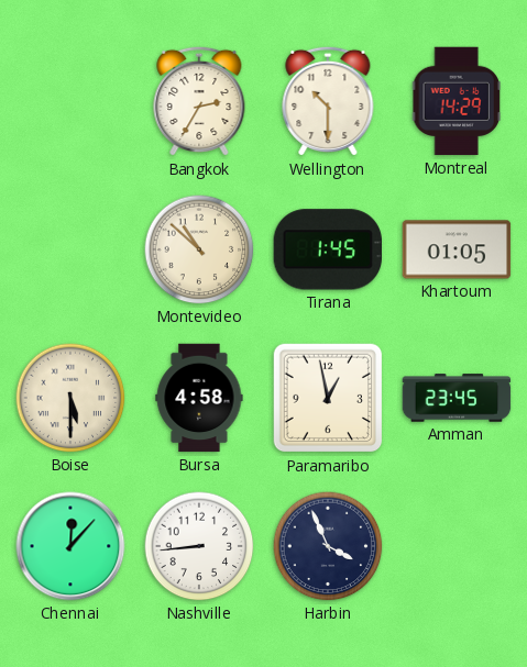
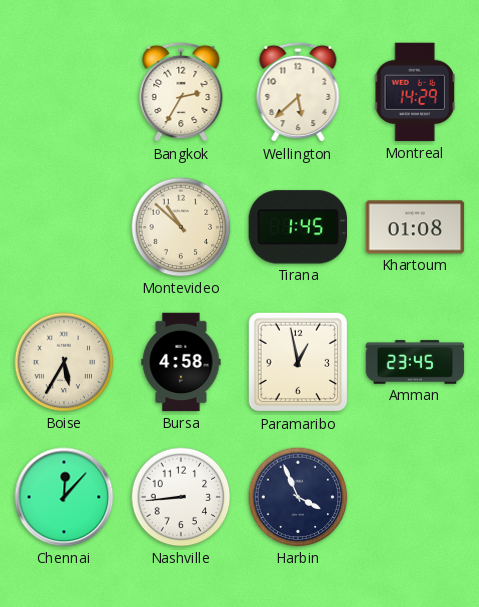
Wellington: 10:30 -> 5:38 (298, 92)
Khartoum: 01:05 -> 01:08 (415, 227)
Boise: 5:30 -> 5:35 (64, 362)
